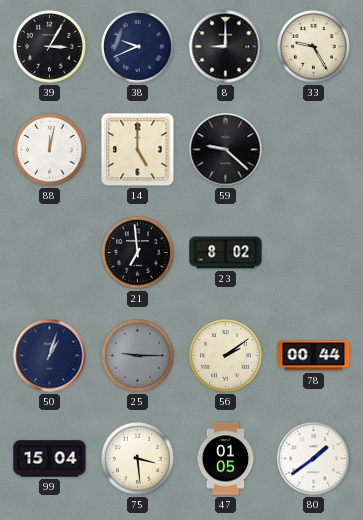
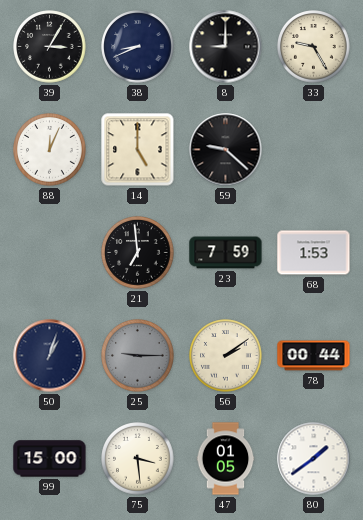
38: 9:41 -> 8:41 (138, 47)
88: 12:02 -> 12:04 (50, 150)
23: 8:02 -> 7:59 (226, 253)
68: none -> 1:53 (314, 253)
99: 15:04 -> 15:00 (50, 459)
